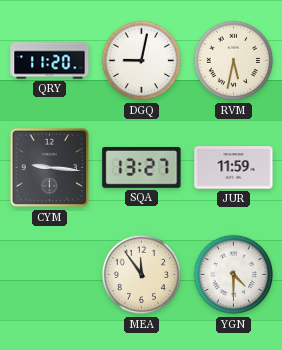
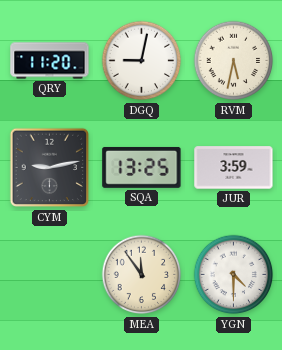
CYM: 9:16 -> 9:13 (50, 168)
SQA: 13:27 -> 13:25 (142, 167)
JUR: 11:59 -> 3:59 (234, 168)
